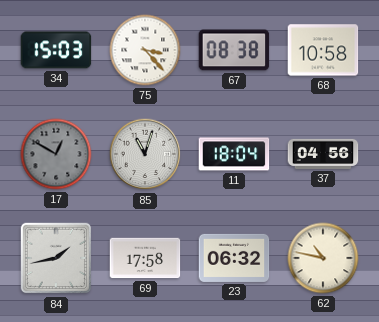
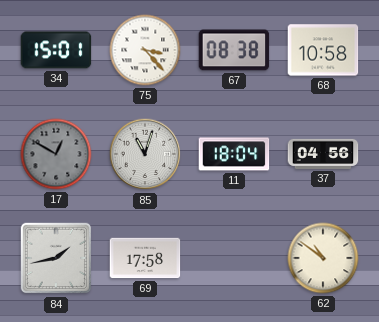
34: 15:03 -> 15:01 (56, 50)
23: 06:32 -> none (234, 258)
62: 10:47 -> 10:51 (323, 258)
